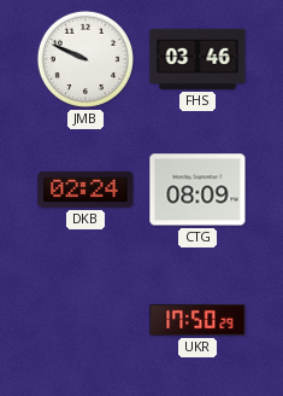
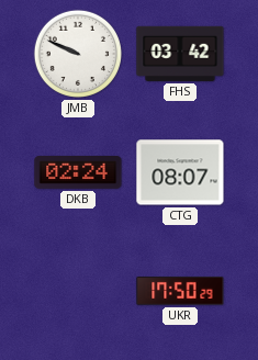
FHS: 03:46 -> 03:42 (180, 54)
CTG: 08:09 -> 08:07 (180, 172)
